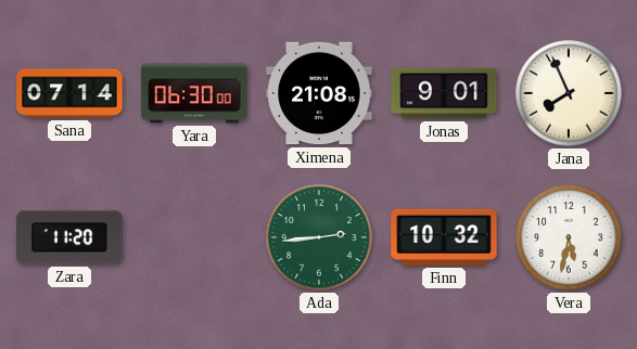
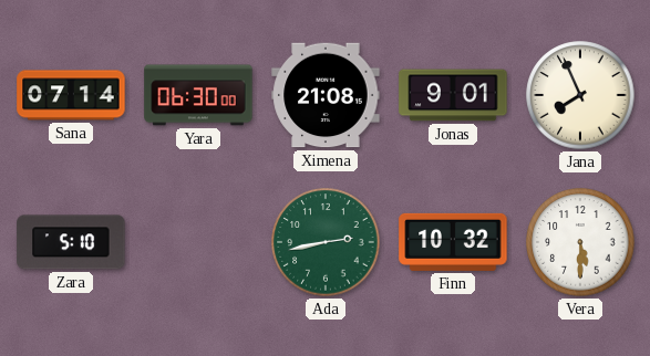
Zara: 11:20 -> 5:10 (71, 242)
Ada: 2:44 -> 2:43 (326, 242)
Vera: 5:32 -> 5:30 (580, 242)
